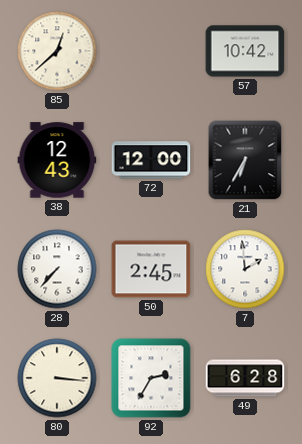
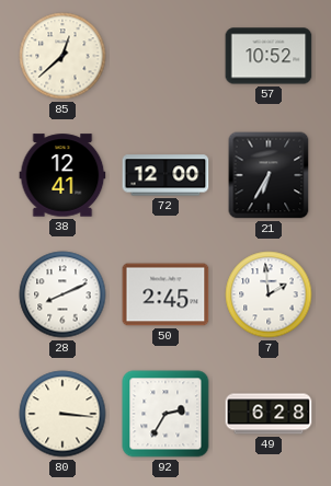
57: 10:42 -> 10:52 (269, 56)
38: 12:43 -> 12:41 (62, 175)
28: 7:37 -> 8:11 (62, 294)
